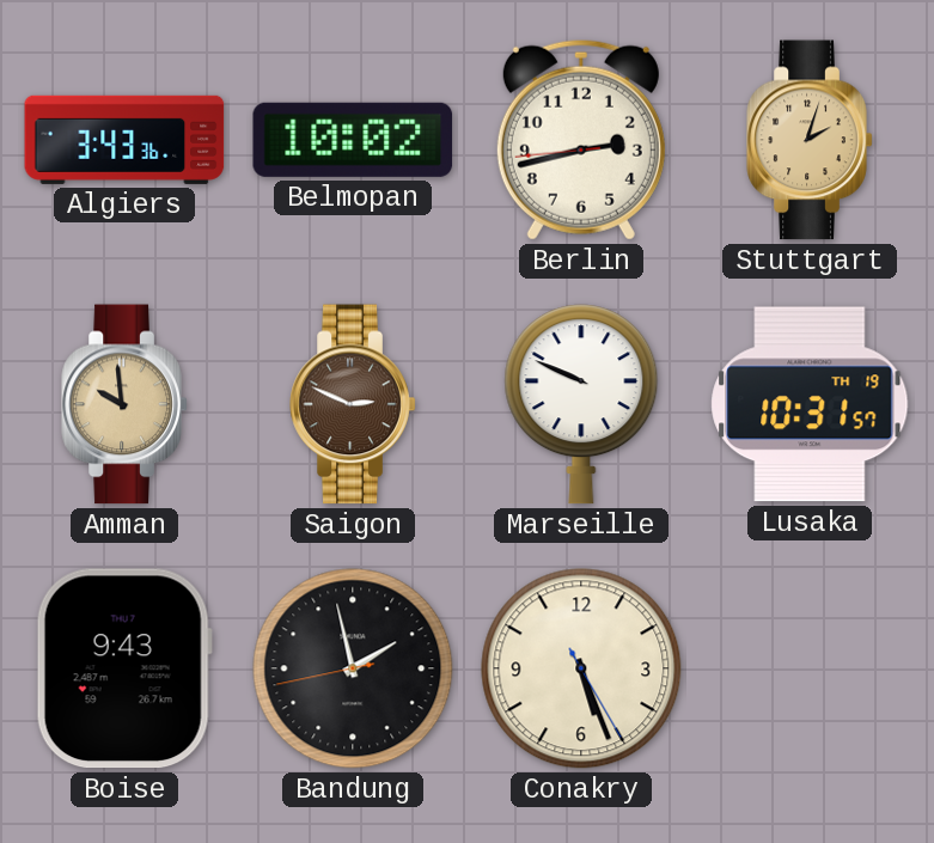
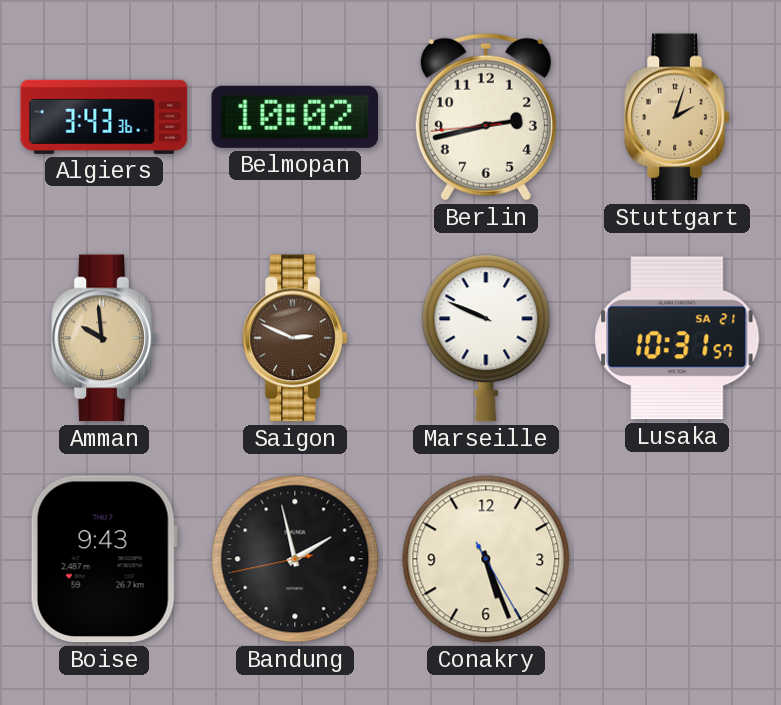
Lusaka date: TH 19 -> SA 21 (677, 338)
